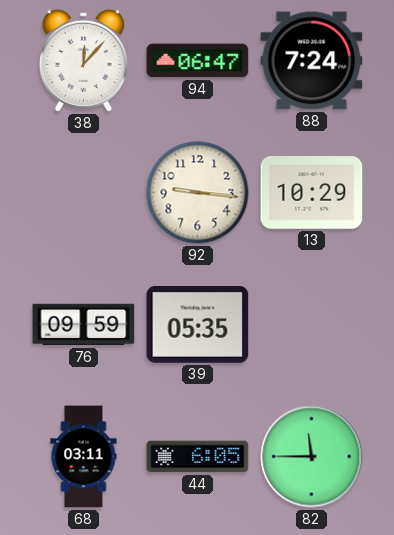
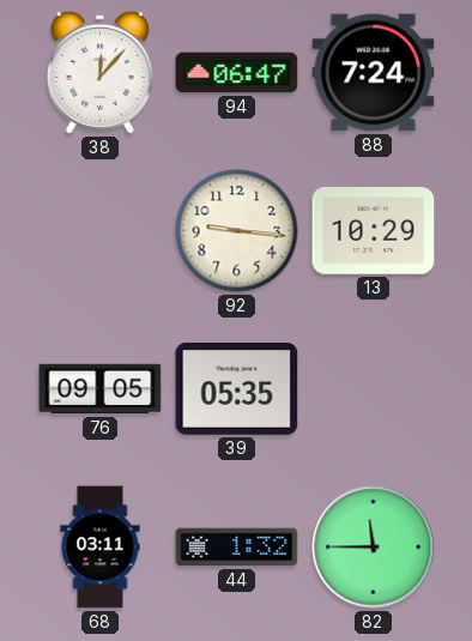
76: 09:59 -> 09:05 (101, 389)
44: 6:05 -> 1:32 (237, 548)
